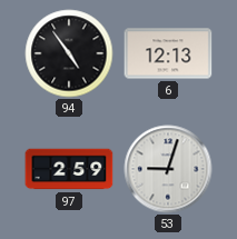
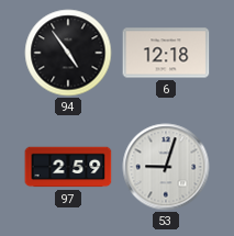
6: 12:13 -> 12:18 (166, 53)
